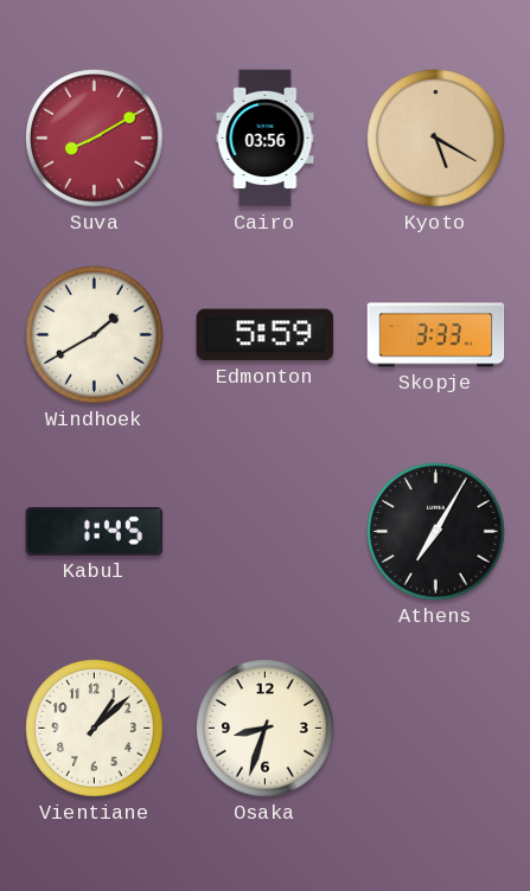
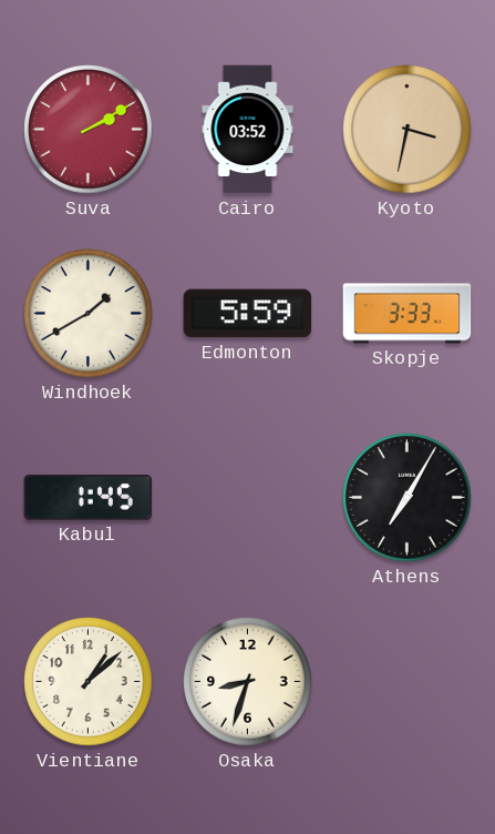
Suva: 8:10 -> 2:10 (89, 130)
Cairo: 03:56 -> 03:52 (248, 130)
Kyoto: 5:20 -> 3:32 (408, 130)
